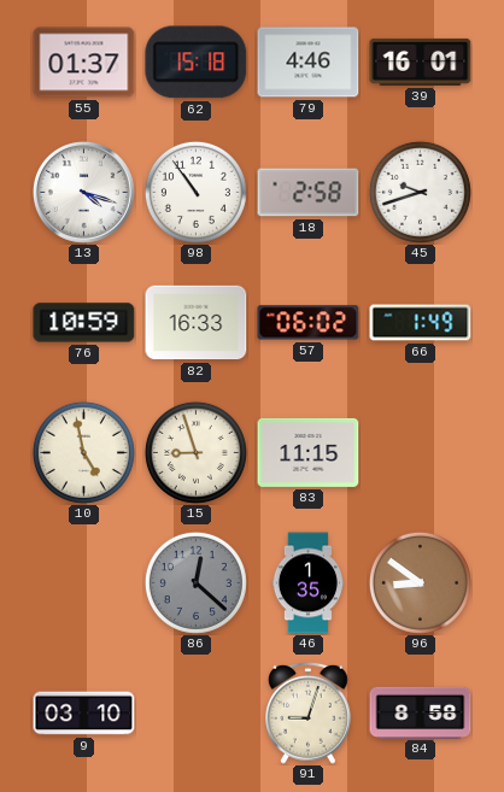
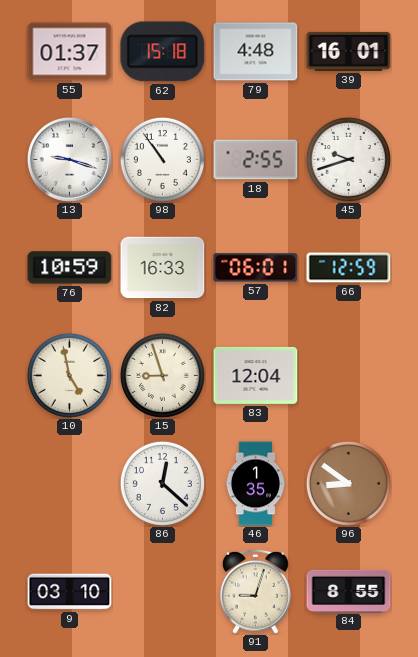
79: 4:46 -> 4:48 (256, 52)
13: 4:18 -> 9:18 (69, 159)
18: 2:58 -> 2:55 (256, 160)
57: 06:02 -> 06:01 (256, 268)
66: 1:49 -> 12:59 (349, 268)
83: 11:15 -> 12:04 (256, 375)
86 dial: grey -> white (162, 483)
84: 8:58 -> 8:55 (349, 591)
